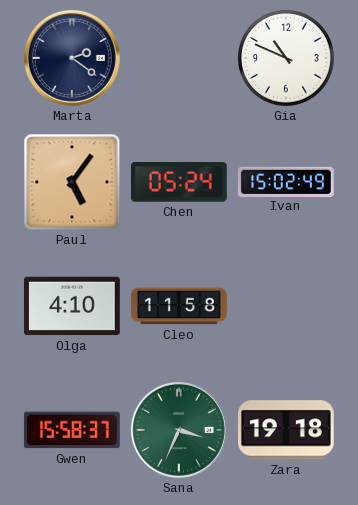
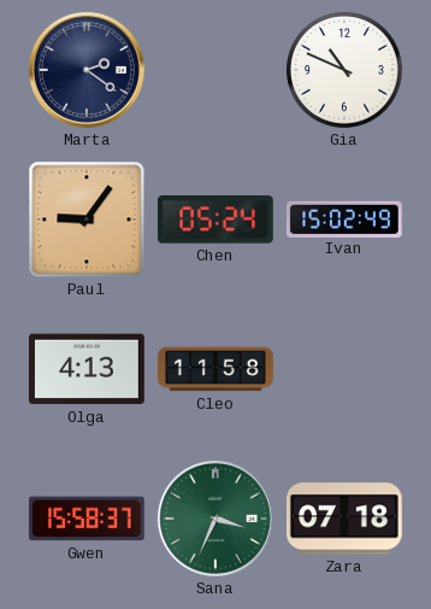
Paul: 5:06 -> 9:06 (87, 219)
Olga: 4:10 -> 4:13 (87, 369)
Zara: 19:18 -> 07:18 (344, 519)
